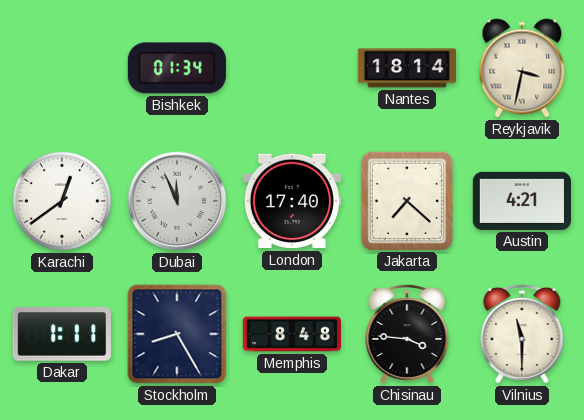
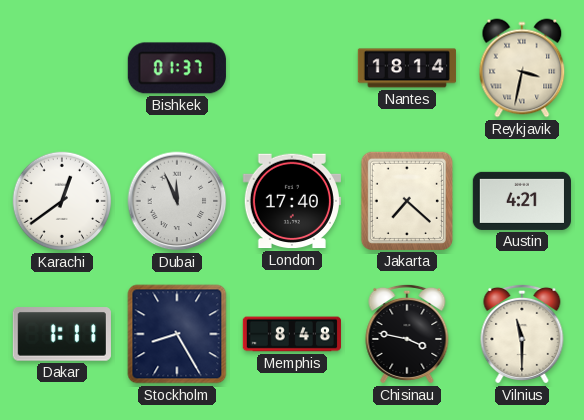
Bishkek: 01:34 -> 01:37 (177, 68)
Chisinau: 3:46 -> 3:47 (407, 334)
